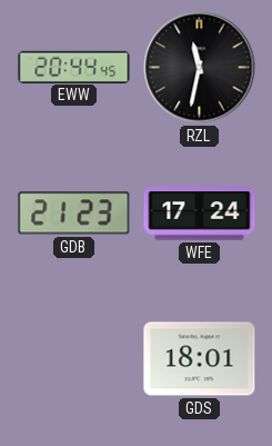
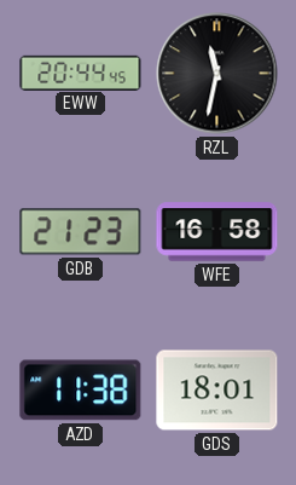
WFE: 17:24 -> 16:58 (217, 232)
AZD: none -> 11:38 (81, 391)
